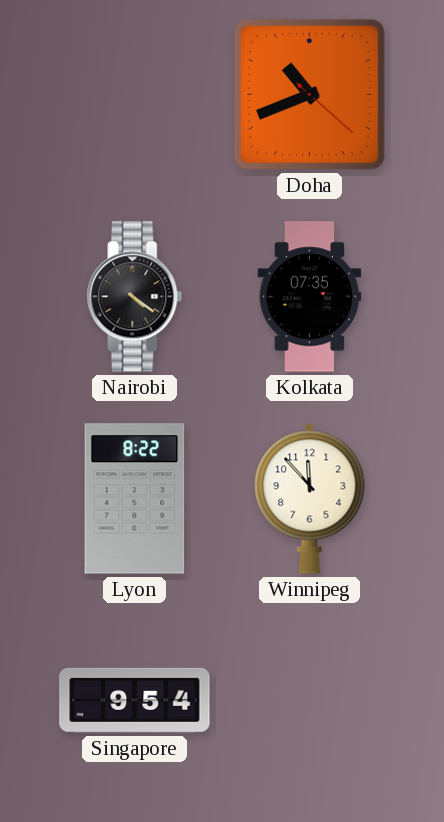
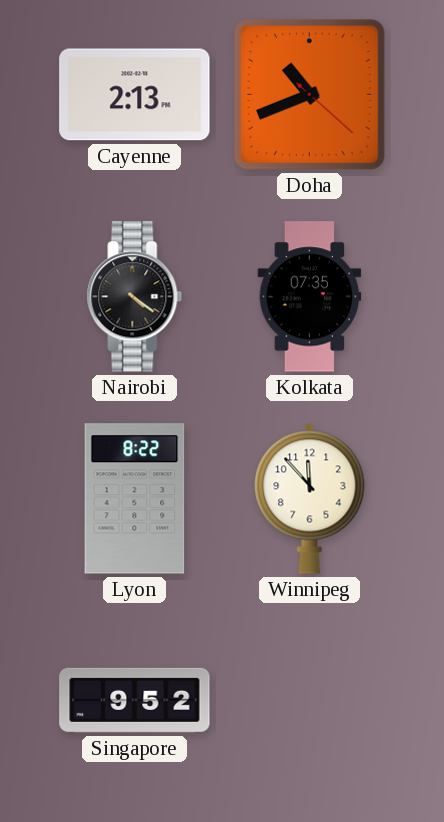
Cayenne: none -> 2:13 (135, 95)
Singapore: 9:54 -> 9:52 (135, 700)
